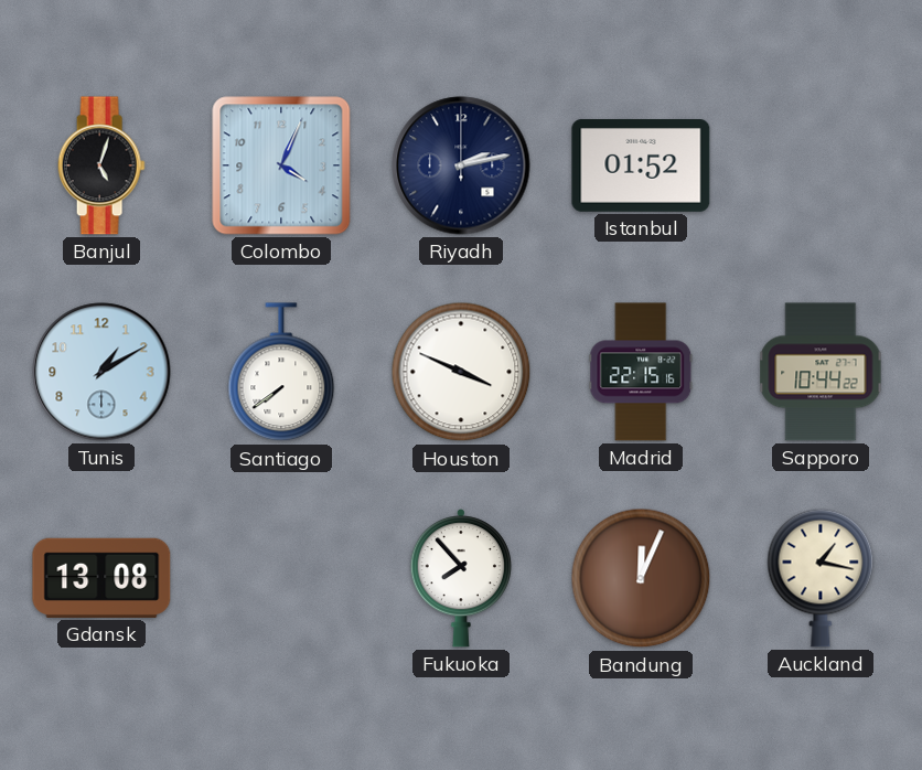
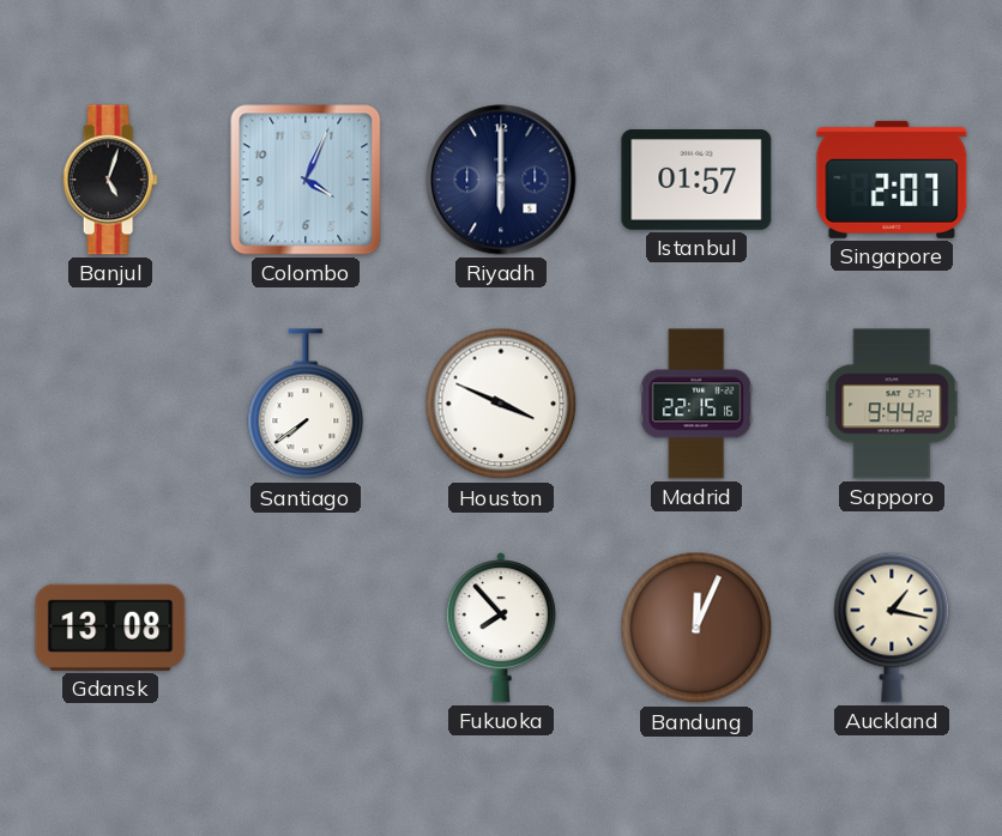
Riyadh: 2:13 -> 6:00 (501, 180)
Istanbul: 01:52 -> 01:57 (696, 181)
Singapore: none -> 2:07 (892, 180)
Tunis: 1:10 -> none (101, 372)
Sapporo: 10:44 -> 9:44 (892, 404)
